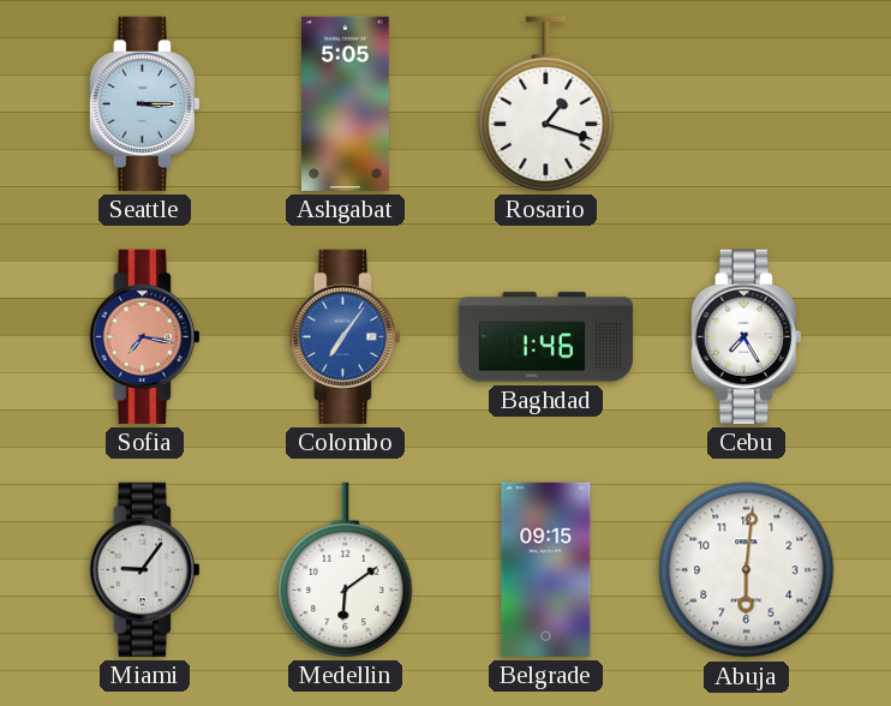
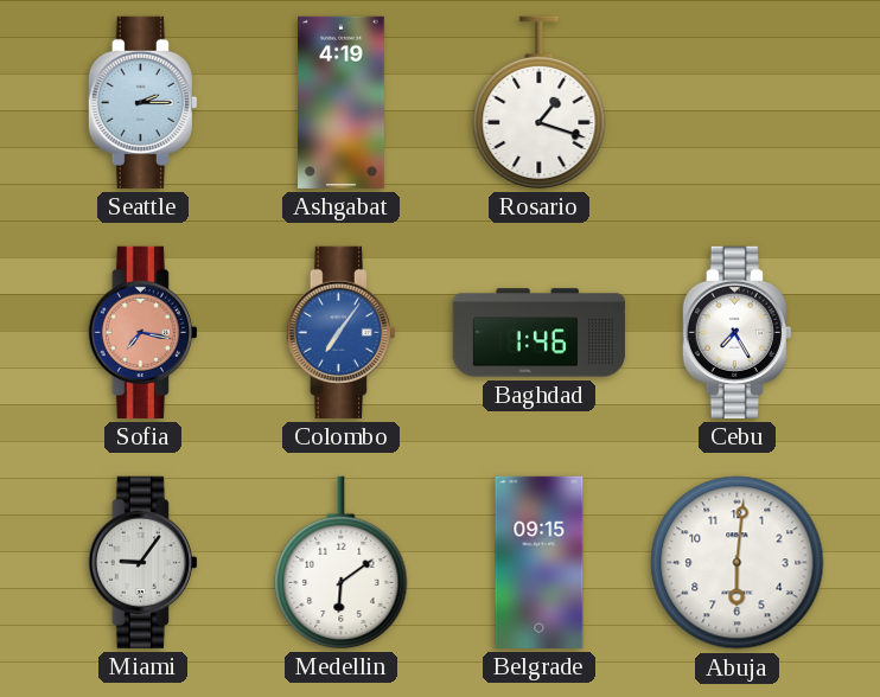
Seattle: 3:15 -> 2:15 (142, 102)
Ashgabat: 5:05 -> 4:19 (342, 102)
